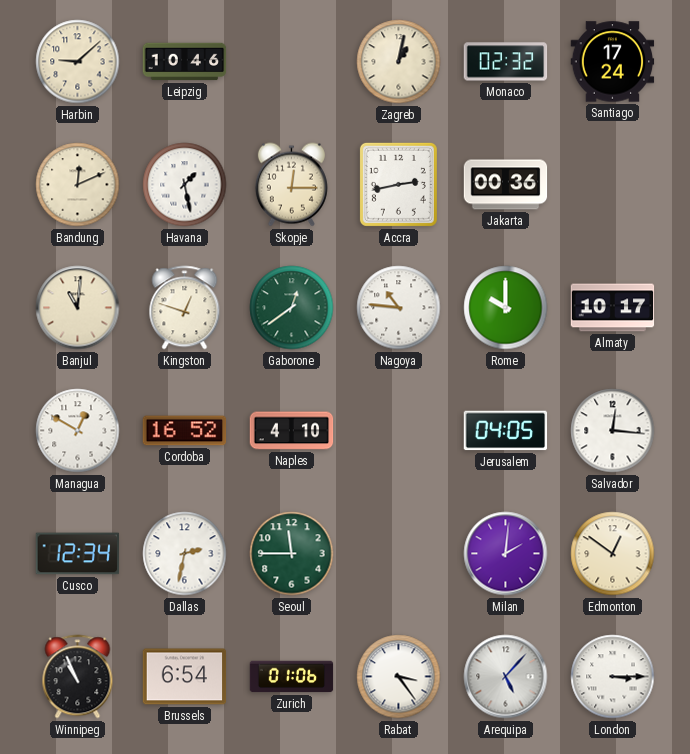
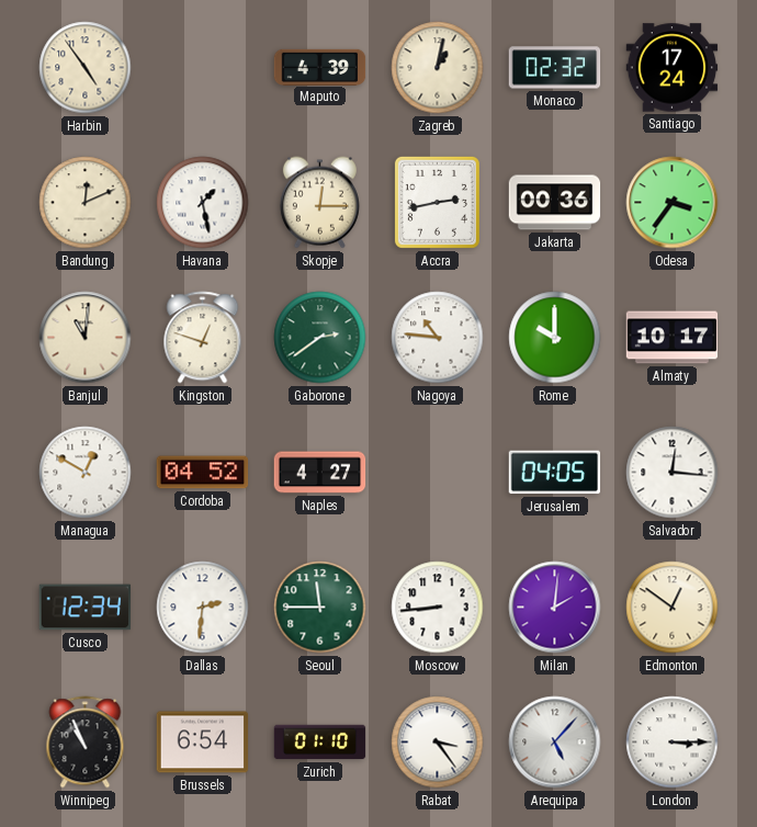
Harbin: 9:08 -> 4:54 (86, 68)
Leipzig: 10:46 -> none (185, 62)
Maputo: none -> 4:39 (320, 67)
Odesa: none -> 3:36 (673, 203)
Gaborone: 12:39 -> 2:39 (320, 338)
Cordoba: 16:52 -> 04:52 (203, 473)
Naples: 4:10 -> 4:27 (320, 473)
Dallas: 2:32 -> 2:31 (203, 608)
Moscow: none -> 8:44 (438, 608)
Zurich: 01:06 -> 01:10 (320, 743)
